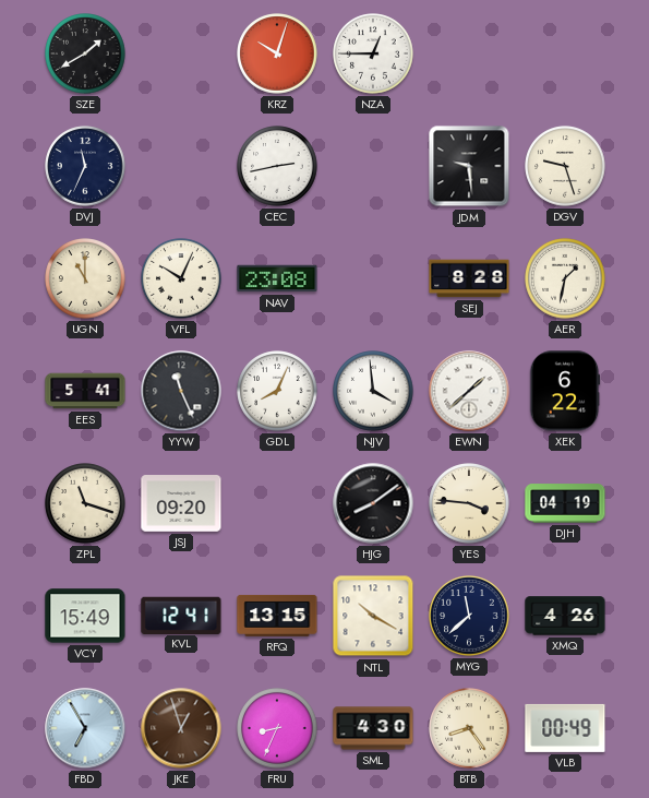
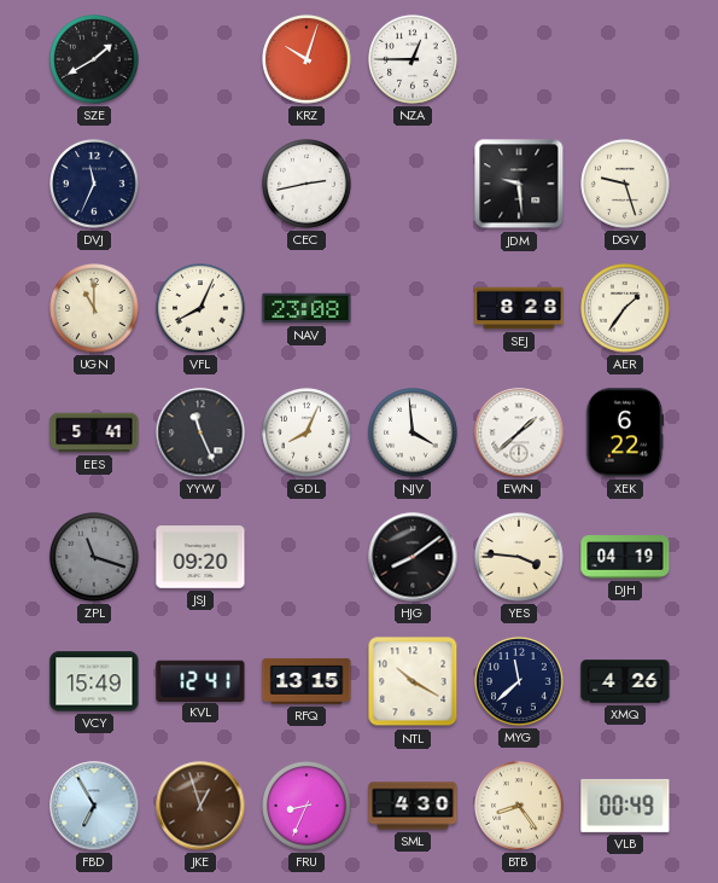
VFL: 10:04 -> 8:04 (200, 308)
AER: 1:32 -> 1:36 (625, 308)
ZPL dial: cream -> grey (94, 557)
